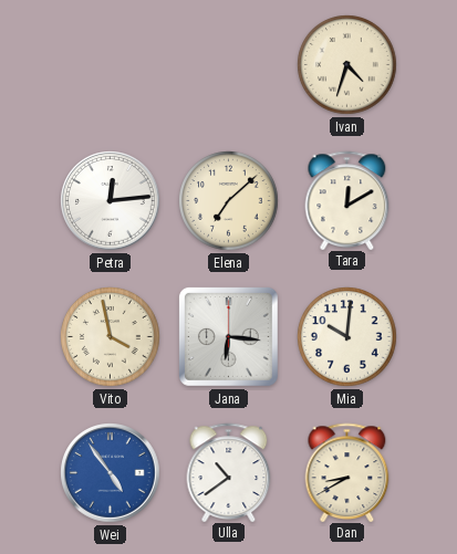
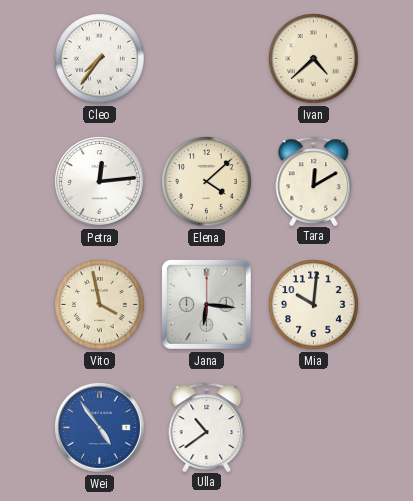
Cleo: none -> 7:36 (100, 59)
Ivan: 4:33 -> 4:38 (314, 59)
Elena: 7:08 -> 4:08 (207, 182)
Dan: 8:40 -> none (347, 472)
